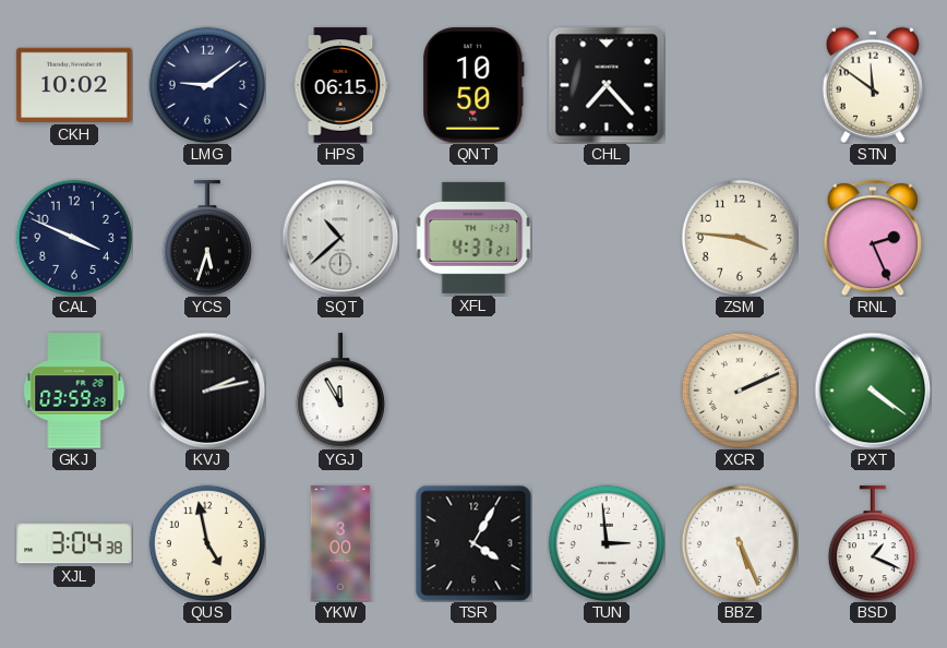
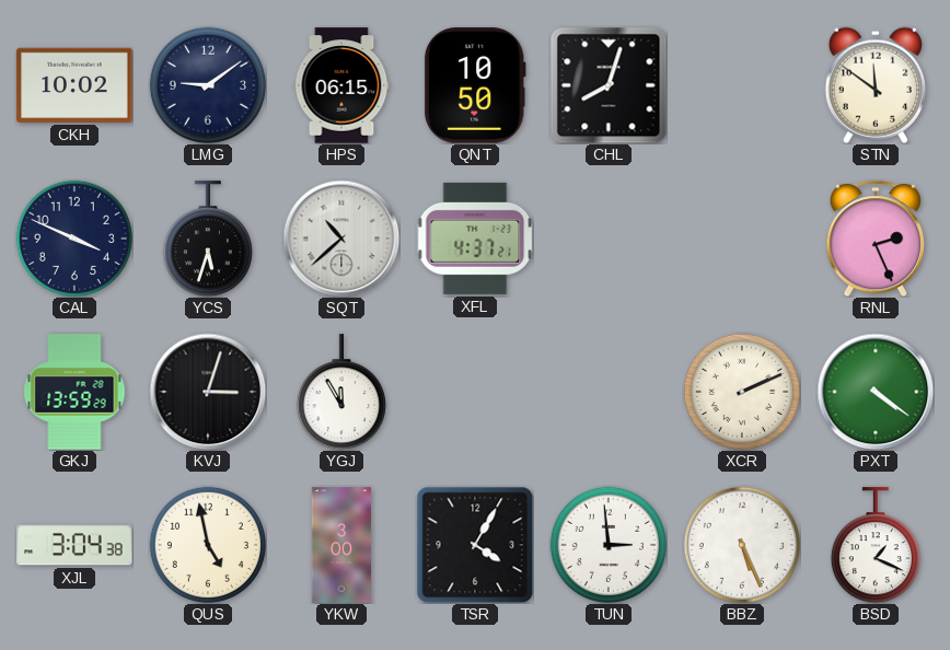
CHL: 7:23 -> 8:03 (609, 85)
ZSM: 3:46 -> none (740, 238)
GKJ: 03:59 -> 13:59 (74, 392)
KVJ: 2:13 -> 3:03 (208, 392)
